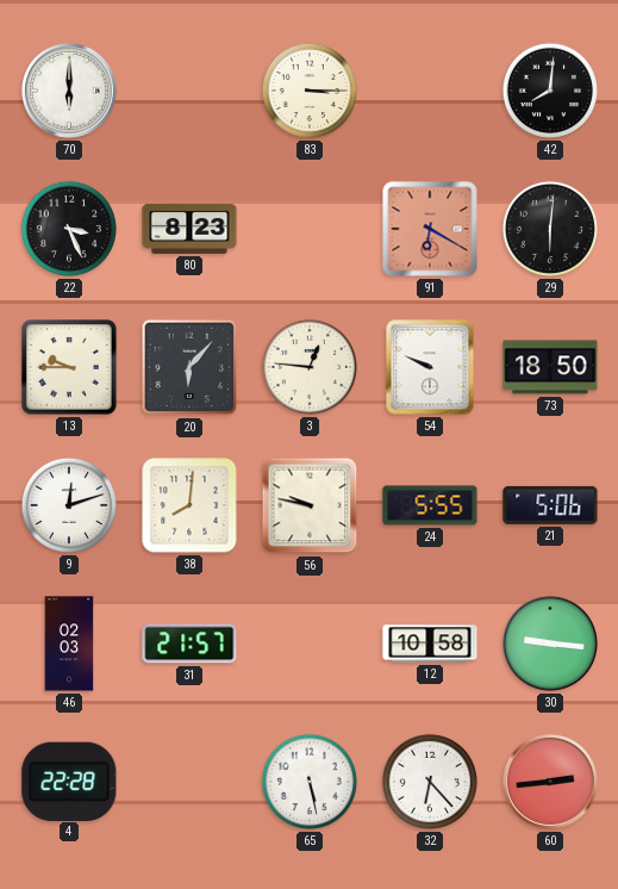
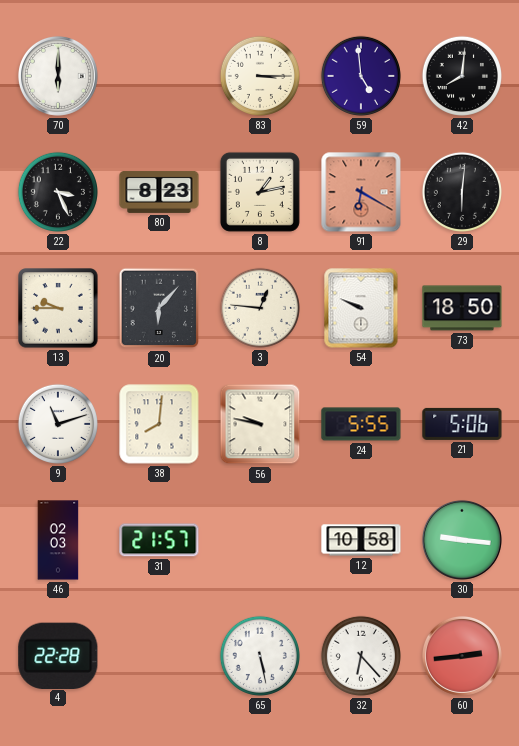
59: none -> 4:59 (361, 76)
8: none -> 1:13 (260, 192)
9: 12:12 -> 11:12 (58, 424)
